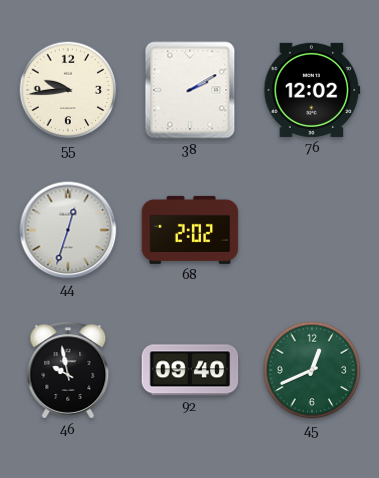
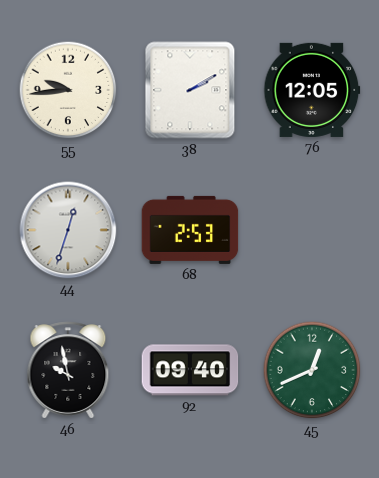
76: 12:02 -> 12:05 (312, 90)
68: 2:02 -> 2:53 (190, 230)
